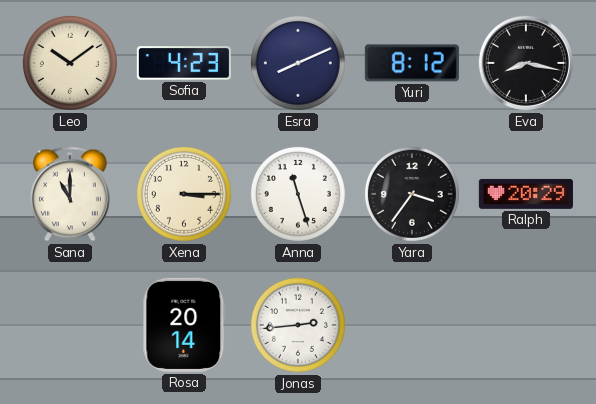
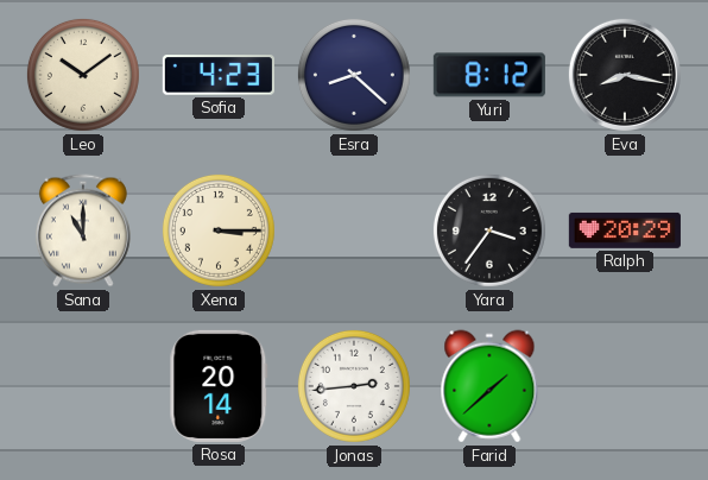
Esra: 8:11 -> 8:22 (354, 75)
Anna: 11:27 -> none (298, 194)
Farid: none -> 1:38 (489, 386)
